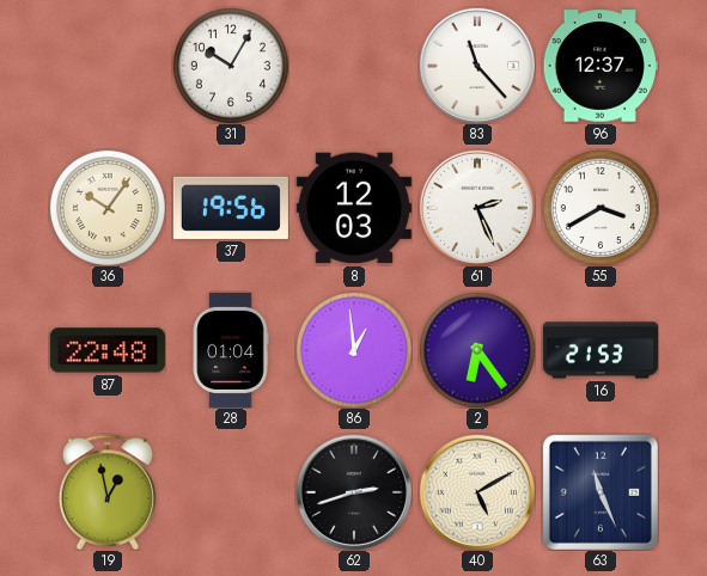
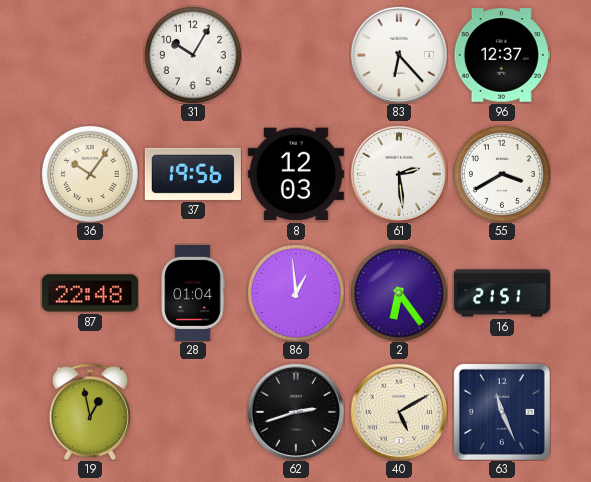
83: 11:23 -> 6:23 (399, 55)
61: 2:26 -> 2:29 (399, 174)
16: 21:53 -> 21:51 (502, 293)
